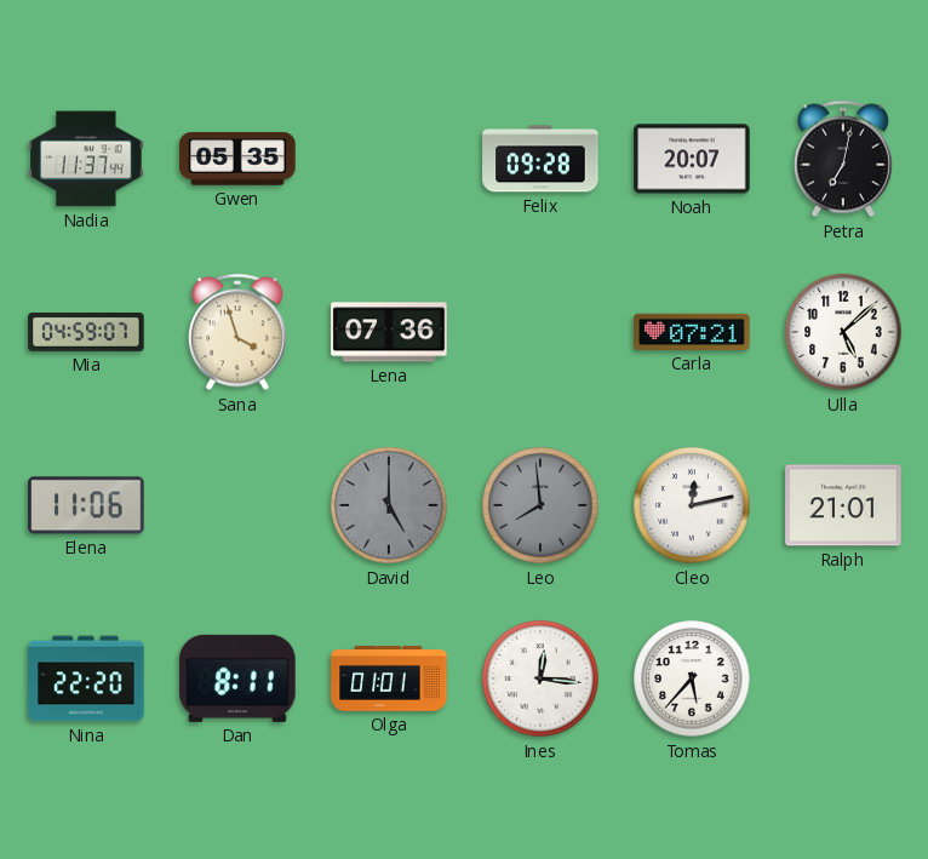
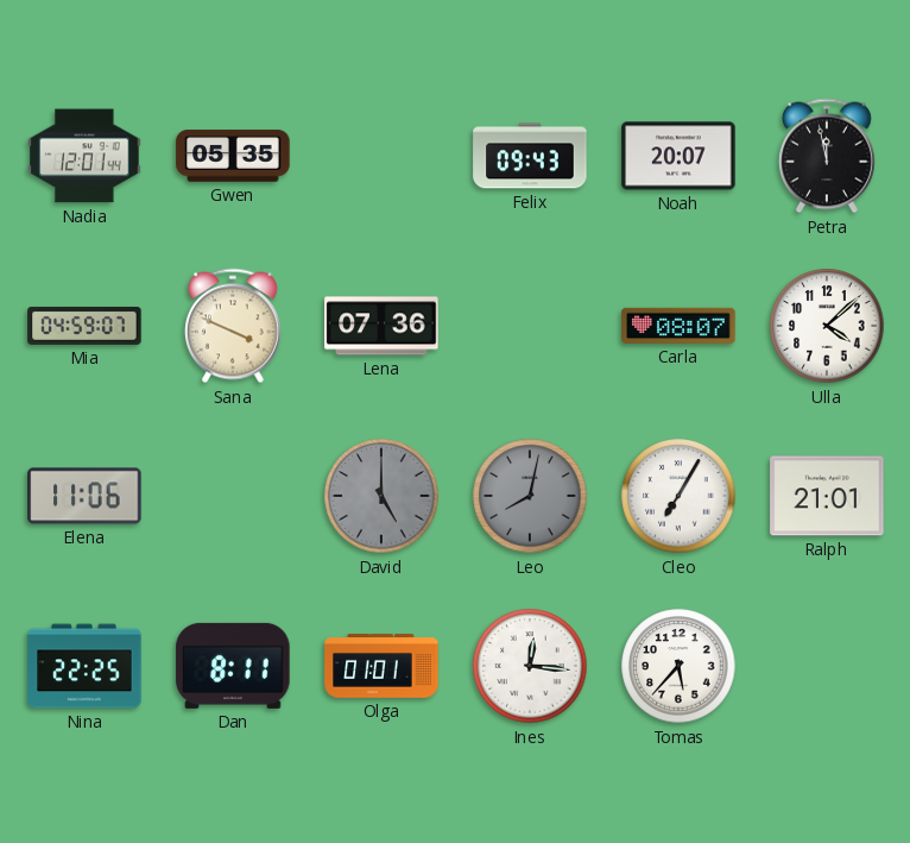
Nadia: 11:37 -> 12:01 (84, 156)
Felix: 09:28 -> 09:43 (530, 156)
Petra: 7:02 -> 11:58 (827, 156)
Sana: 3:57 -> 3:49 (233, 326)
Carla: 07:21 -> 08:07 (678, 326)
Ulla: 5:08 -> 4:08 (827, 326)
Leo: 7:59 -> 8:02 (530, 496)
Cleo: 12:13 -> 7:05 (678, 496)
Nina: 22:20 -> 22:25 (84, 666)
